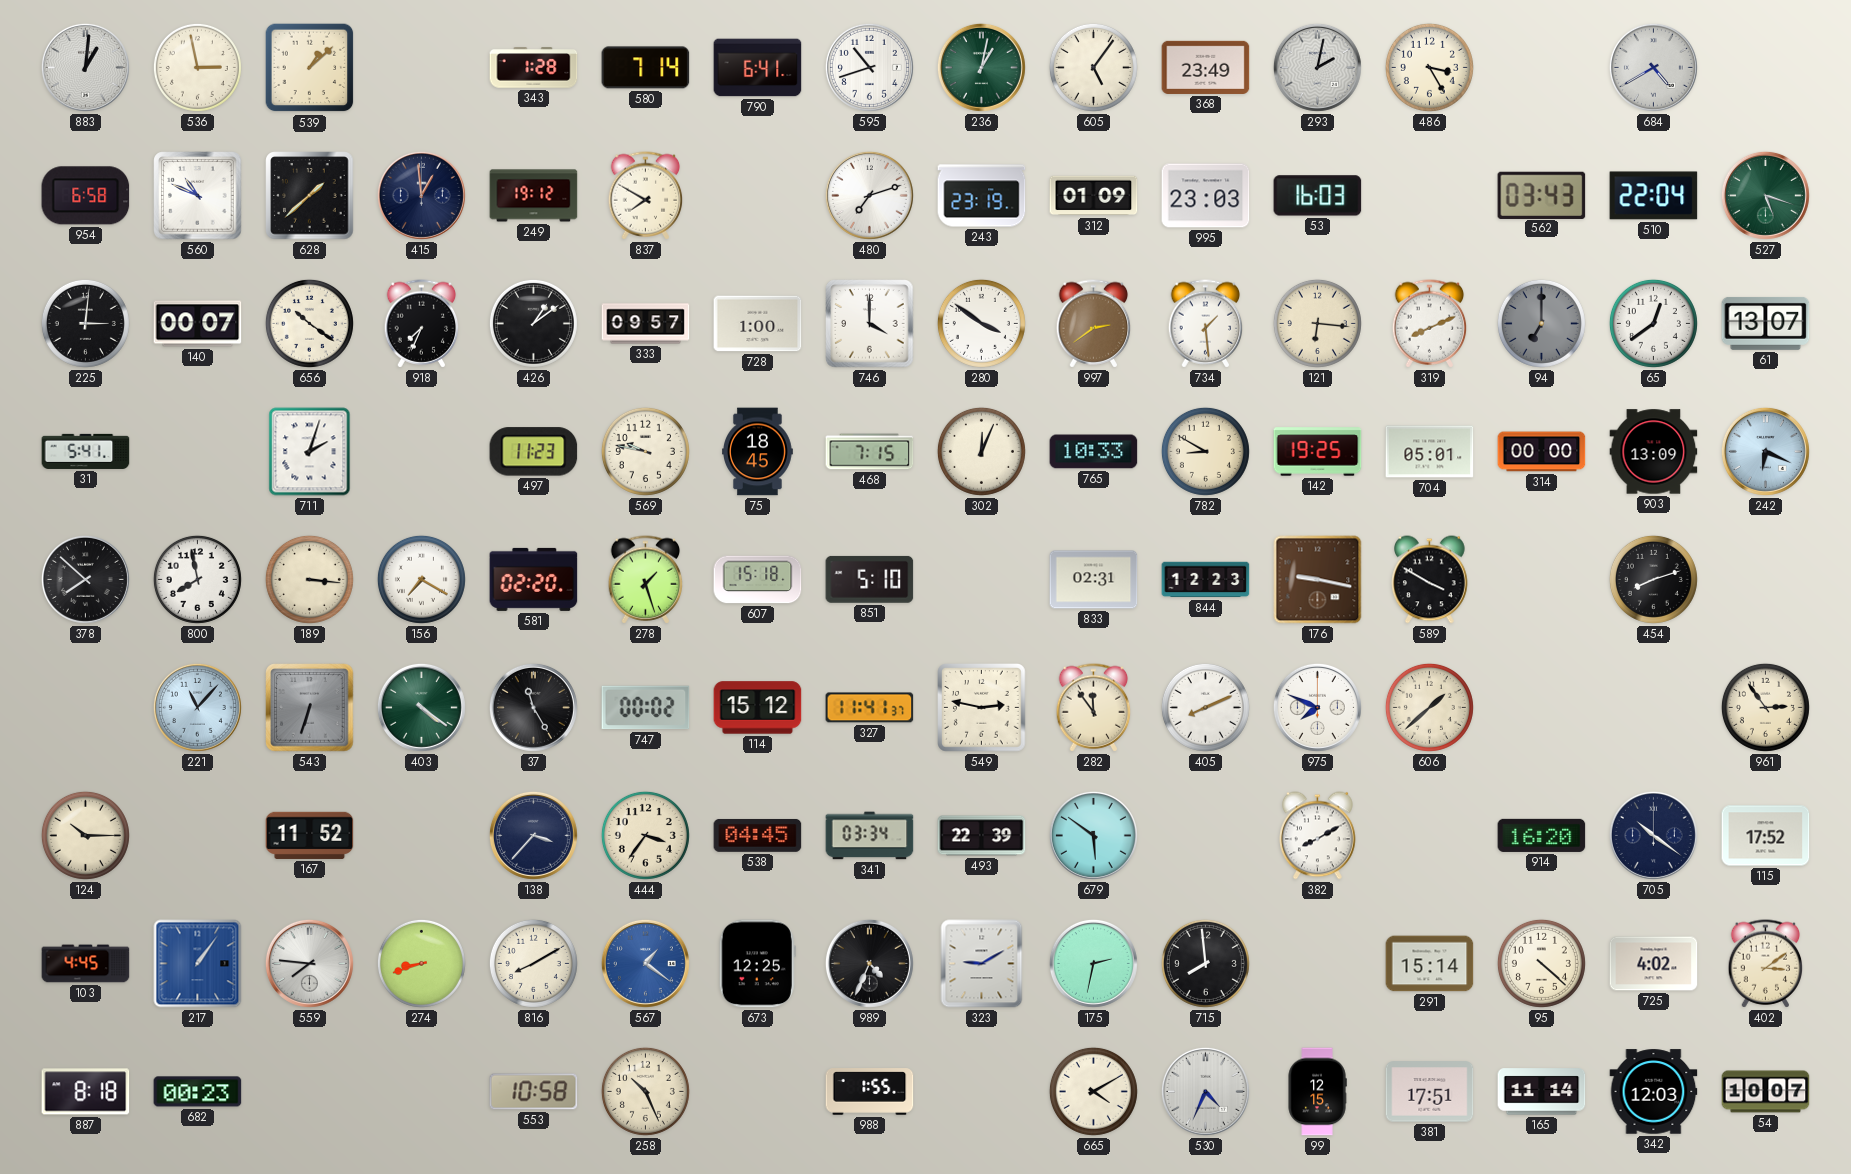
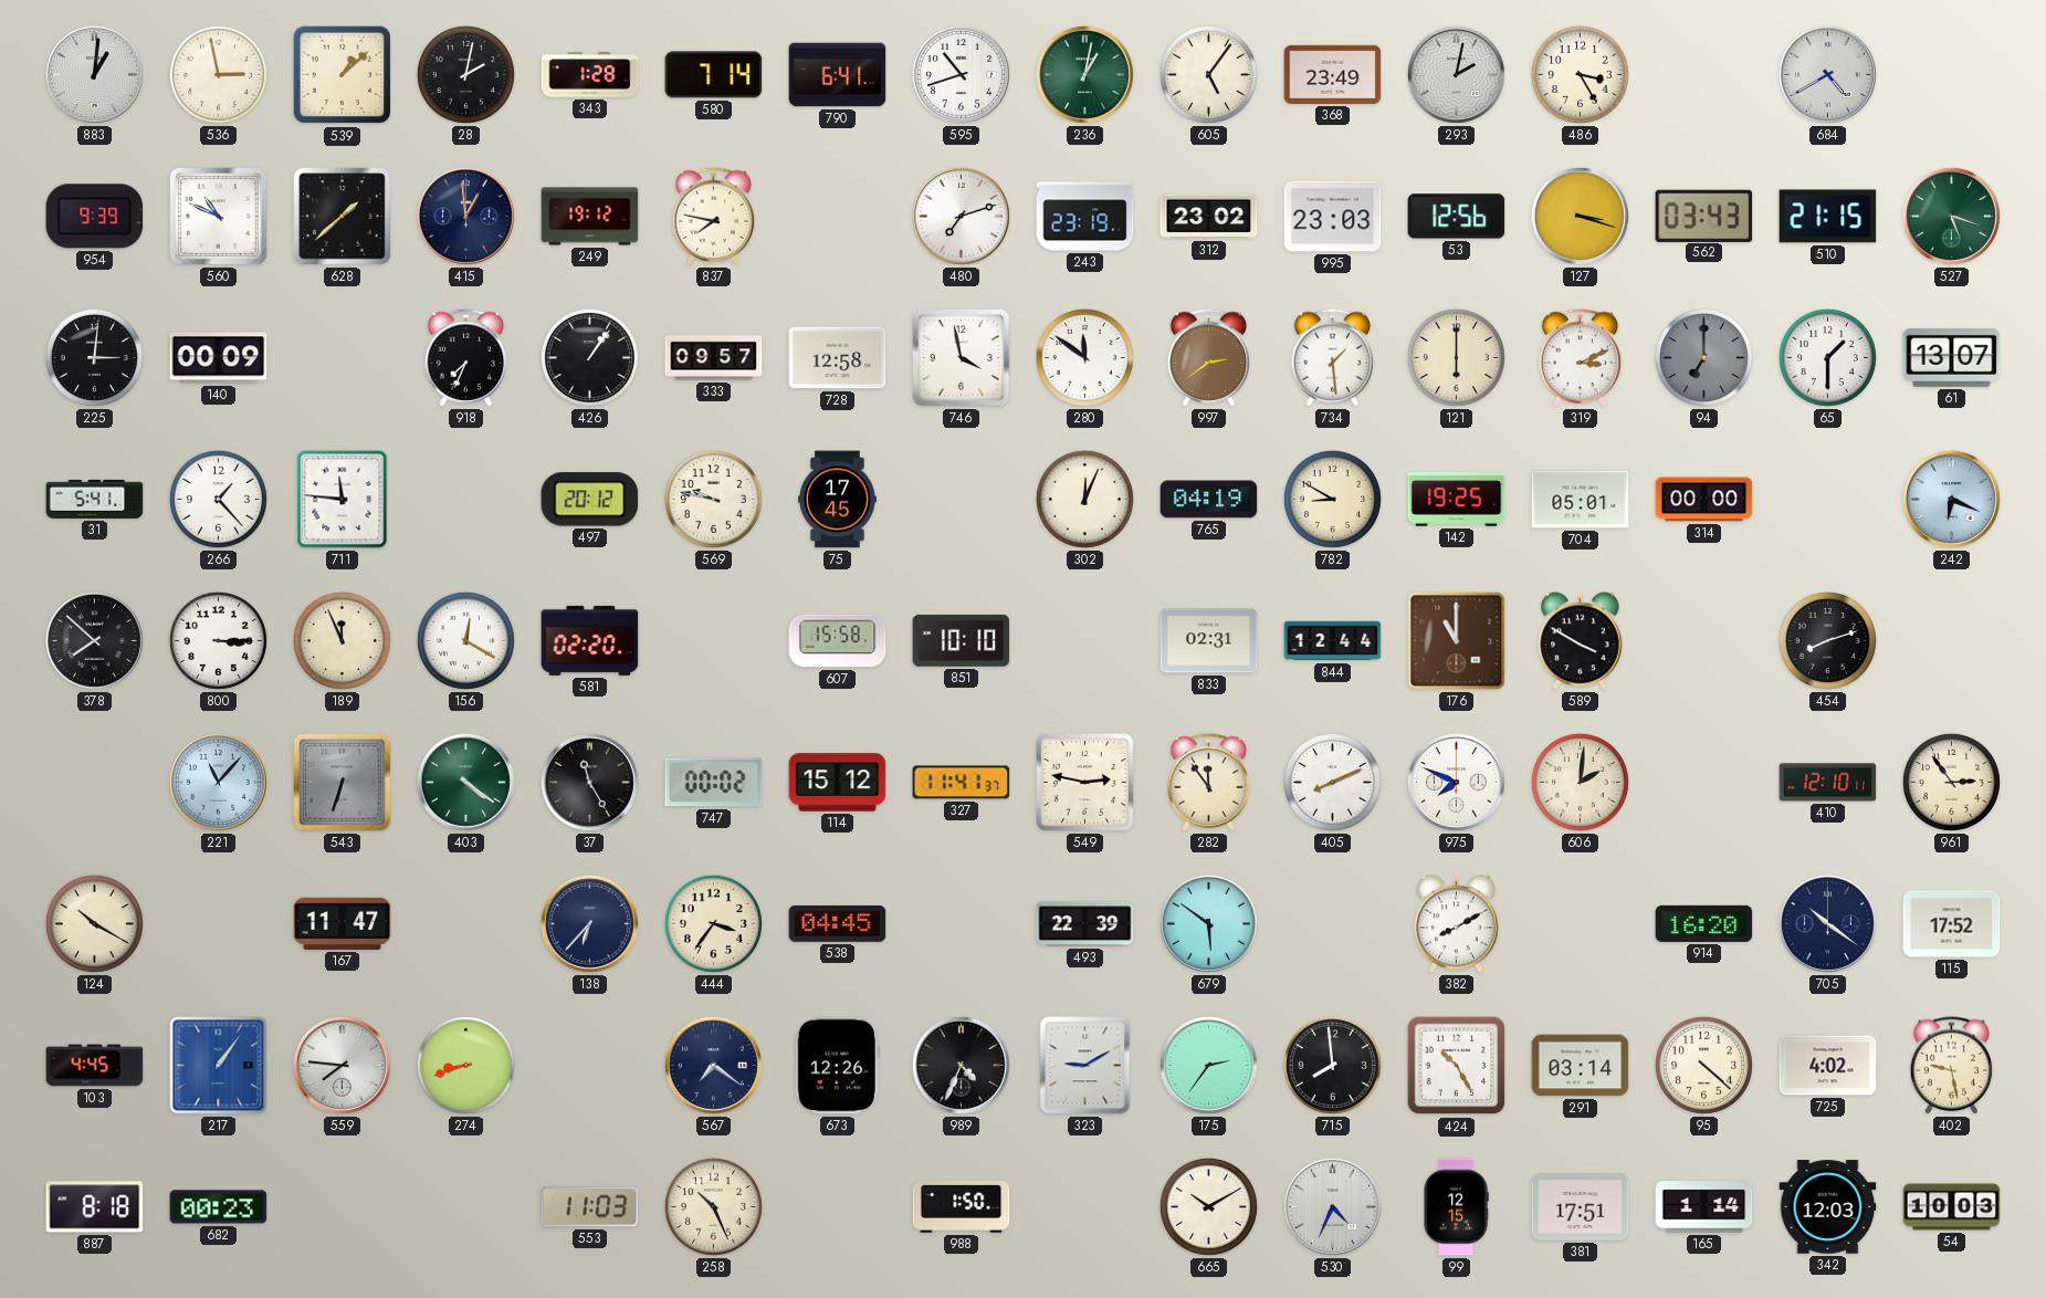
28: none -> 2:02 (465, 74)
954: 6:58 -> 9:39 (95, 217)
837: 7:50 -> 7:47 (714, 217)
312: 01:09 -> 23:02 (1209, 217)
53: 16:03 -> 12:56 (1457, 217)
127: none -> 3:18 (1580, 216)
510: 22:04 -> 21:15 (1828, 217)
140: 00:07 -> 00:09 (219, 358)
656: 10:21 -> none (309, 323)
426: 1:09 -> 1:06 (589, 357)
728: 1:00 -> 12:58 (838, 358)
746: 4:00 -> 3:58 (962, 358)
280: 3:51 -> 11:51 (1084, 357)
121: 6:16 -> 6:00 (1456, 357)
319: 8:11 -> 3:11 (1581, 358)
65: 12:39 -> 1:30 (1827, 357)
266: none -> 1:23 (218, 499)
711: 2:03 -> 11:46 (343, 500)
497: 11:23 -> 20:12 (590, 500)
75: 18:45 -> 17:45 (838, 500)
468: 7:15 -> none (870, 452)
765: 10:33 -> 04:19 (1209, 500)
903: 13:09 -> none (1654, 452)
800: 7:58 -> 3:15 (218, 640)
189: 3:16 -> 11:56 (342, 640)
156: 7:20 -> 12:20 (465, 640)
278: 1:27 -> none (646, 580)
607: 15:18 -> 15:58 (838, 641)
851: 5:10 -> 10:10 (962, 640)
844: 12:23 -> 12:44 (1333, 641)
176: 9:17 -> 11:00 (1457, 641)
606: 1:38 -> 2:01 (1580, 782)
410: none -> 12:10 (1828, 783)
124: 10:15 -> 10:20 (94, 923)
167: 11:52 -> 11:47 (343, 923)
138: 3:37 -> 6:37 (589, 923)
341: 03:34 -> none (870, 836)
816: 8:10 -> none (533, 963)
567: 1:21 -> 7:21 (713, 1065)
567 dial: blue -> navy (713, 1065)
673: 12:25 -> 12:26 (837, 1066)
175: 2:32 -> 2:36 (1208, 1065)
424: none -> 10:25 (1457, 1066)
291: 15:14 -> 03:14 (1581, 1066)
402: 3:09 -> 9:28 (1952, 1066)
553: 10:58 -> 11:03 (590, 1207)
988: 1:55 -> 1:50 (962, 1207)
665: 4:10 -> 10:10 (1208, 1206)
165: 11:14 -> 1:14 (1704, 1207)
54: 10:07 -> 10:03 (1952, 1207)
